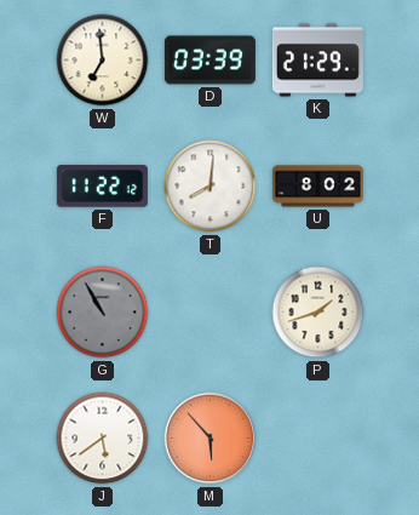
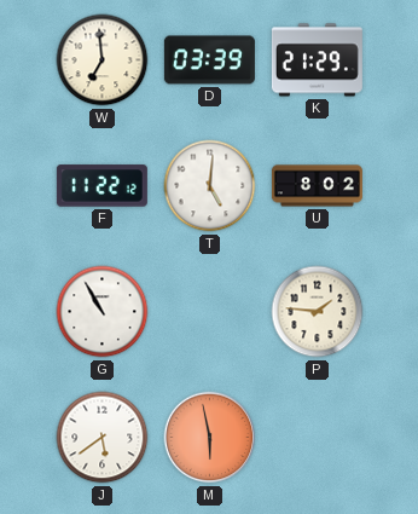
T: 8:01 -> 5:01 (210, 186)
G dial: grey -> white (103, 312)
P: 1:42 -> 1:46 (318, 312)
M: 5:53 -> 5:58 (210, 438)
